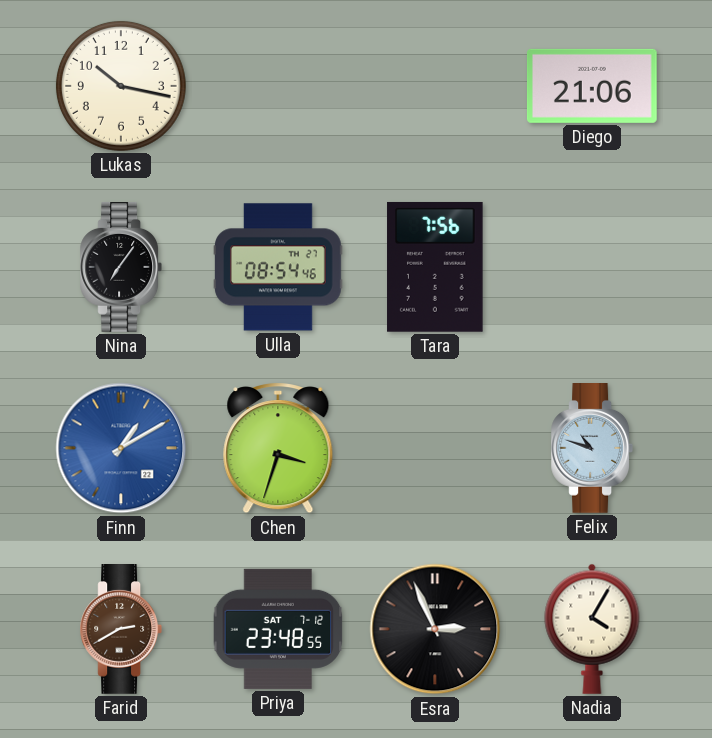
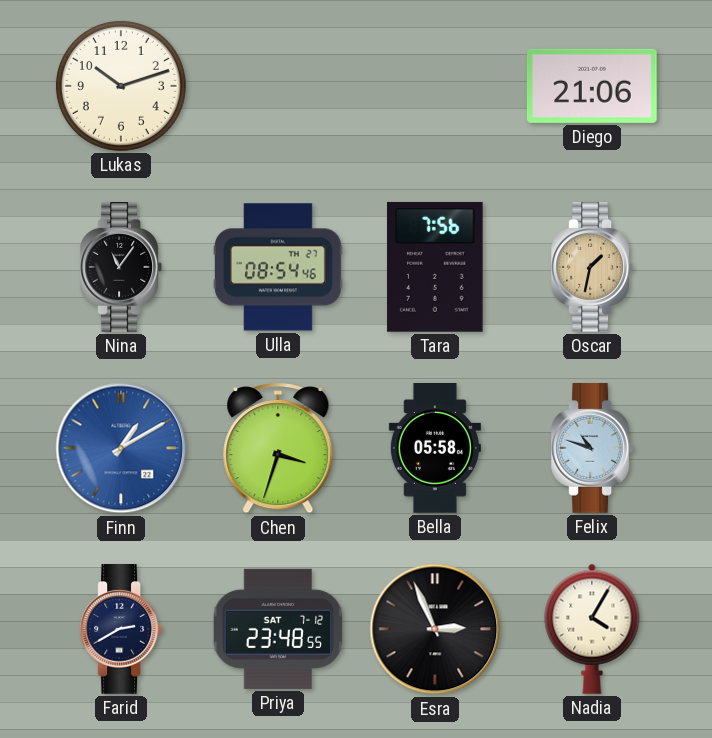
Lukas: 10:17 -> 10:12 (121, 86)
Nina: 7:06 -> 11:06 (120, 268)
Oscar: none -> 1:32 (591, 268)
Bella: none -> 05:58 (435, 449)
Farid dial: brown -> navy (120, 630)
